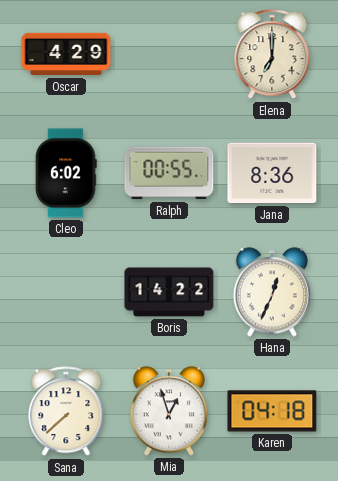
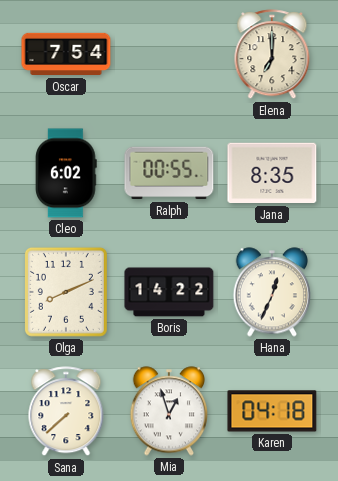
Oscar: 4:29 -> 7:54 (66, 54)
Jana: 8:36 -> 8:35 (272, 173)
Olga: none -> 8:11 (66, 292)
